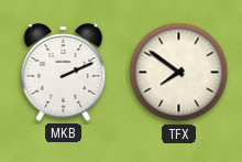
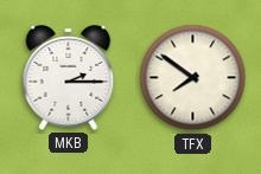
MKB: 2:11 -> 2:15 (69, 78)
